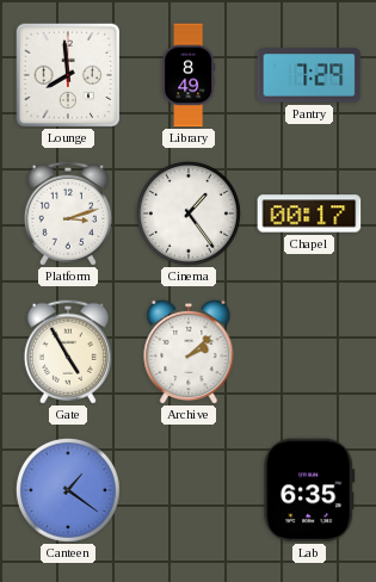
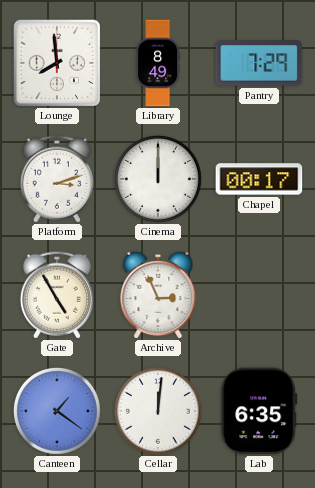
Cinema: 1:24 -> 12:00 (158, 179)
Archive: 2:08 -> 2:56 (158, 295)
Cellar: none -> 12:01 (158, 411)
